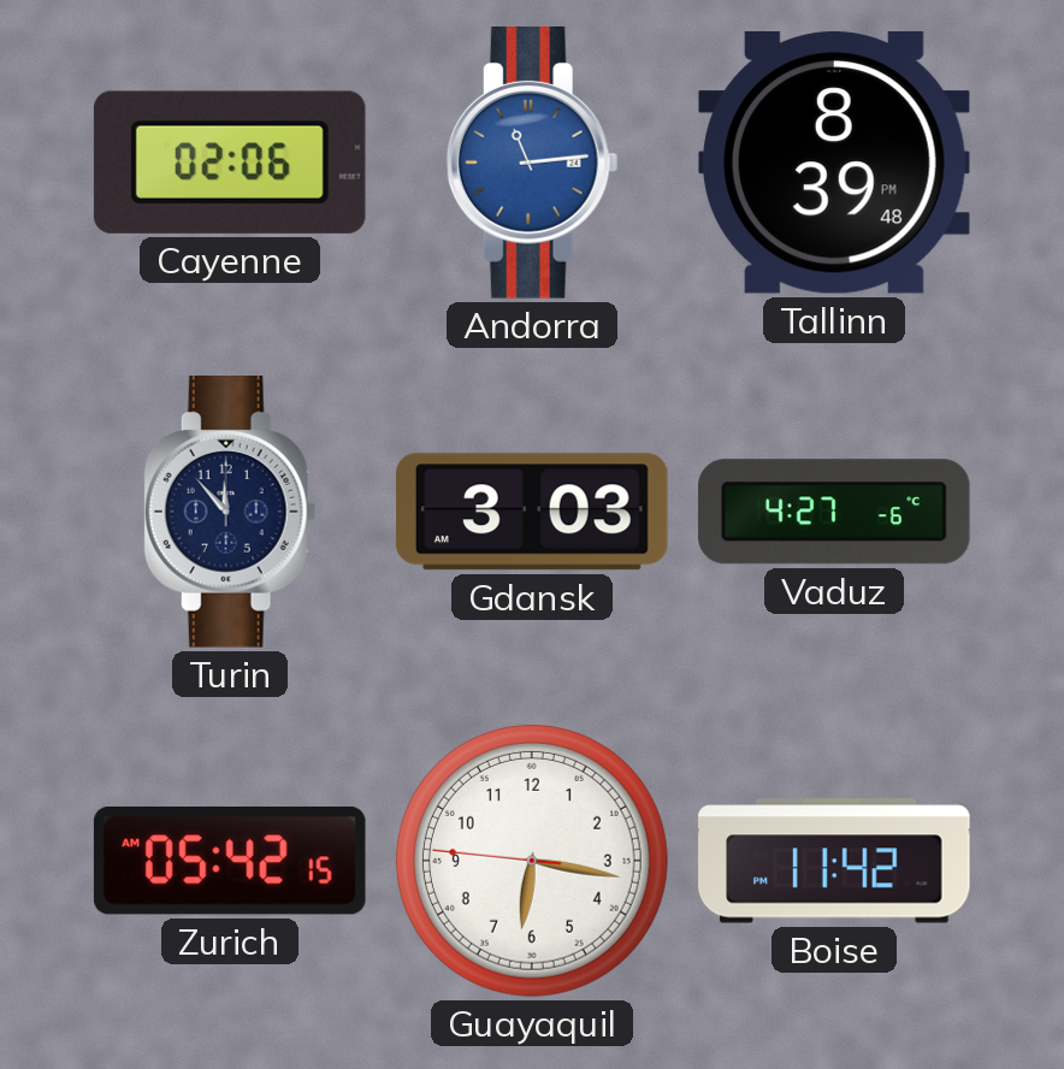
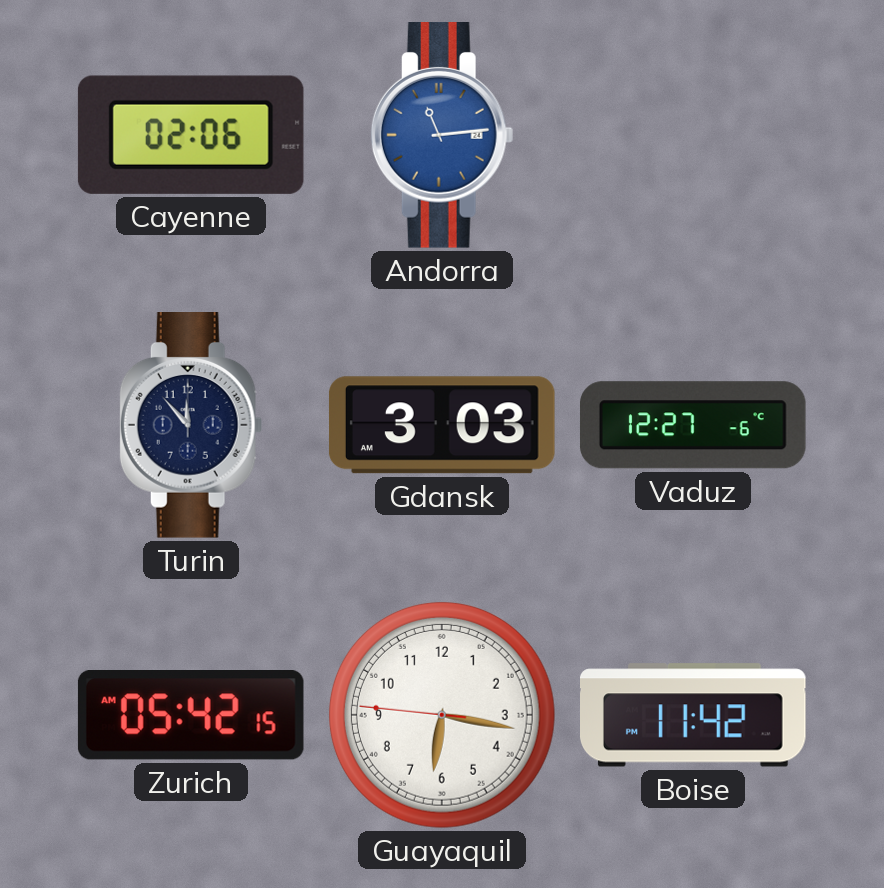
Tallinn: 8:39 -> none (834, 164)
Vaduz: 4:27 -> 12:27 (693, 425)
